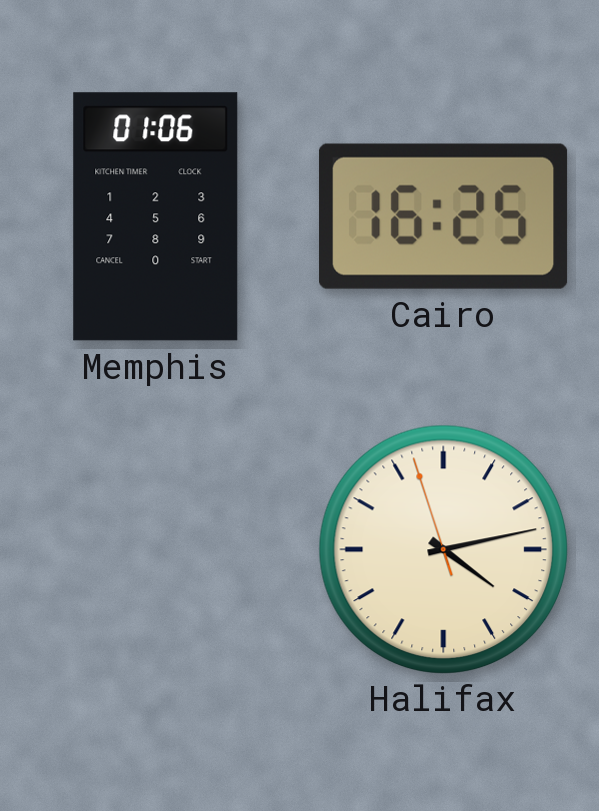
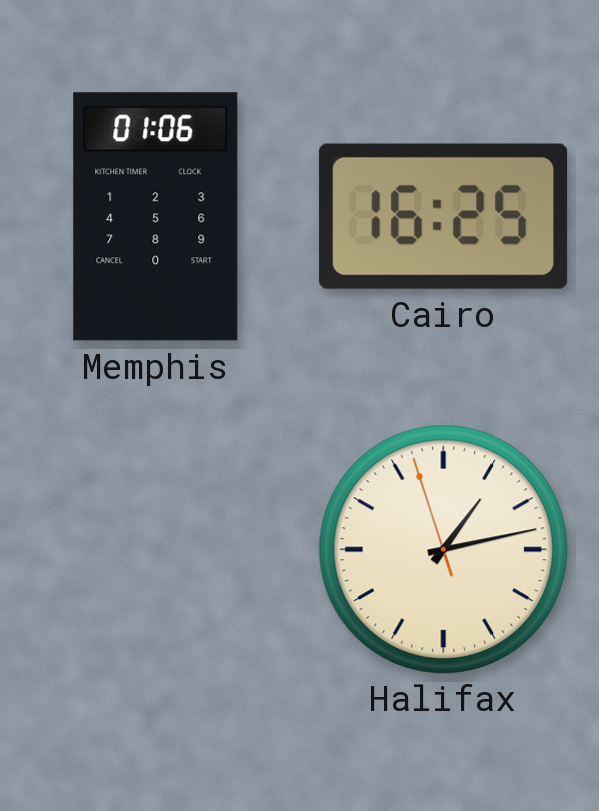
Halifax: 4:12 -> 1:12 (443, 549)
